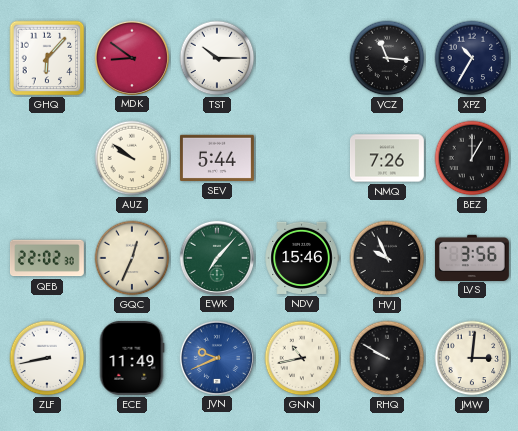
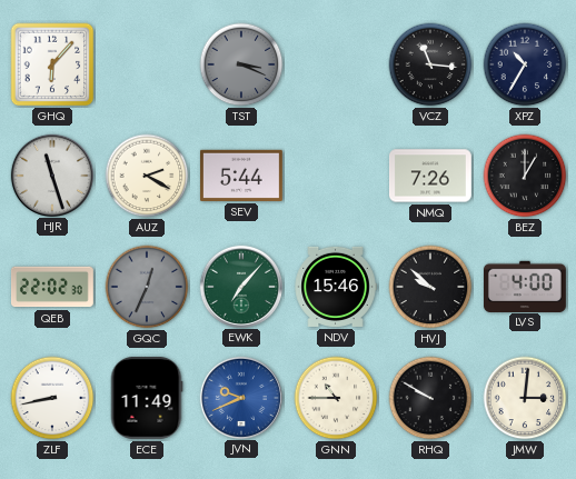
MDK: 8:51 -> none (132, 57)
TST: 10:15 -> 3:19 (241, 64)
TST dial: white -> grey (241, 64)
HJR: none -> 11:27 (52, 174)
AUZ: 9:51 -> 2:20 (147, 176)
GQC dial: cream -> grey (147, 287)
HVJ: 9:56 -> 9:52 (430, 287)
LVS: 3:56 -> 4:00 (525, 286)
GNN: 10:43 -> 10:45 (336, 398)
